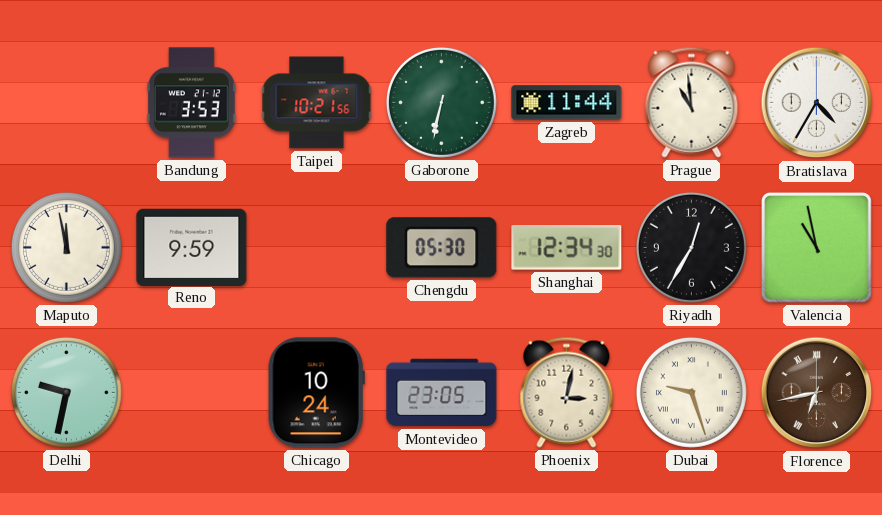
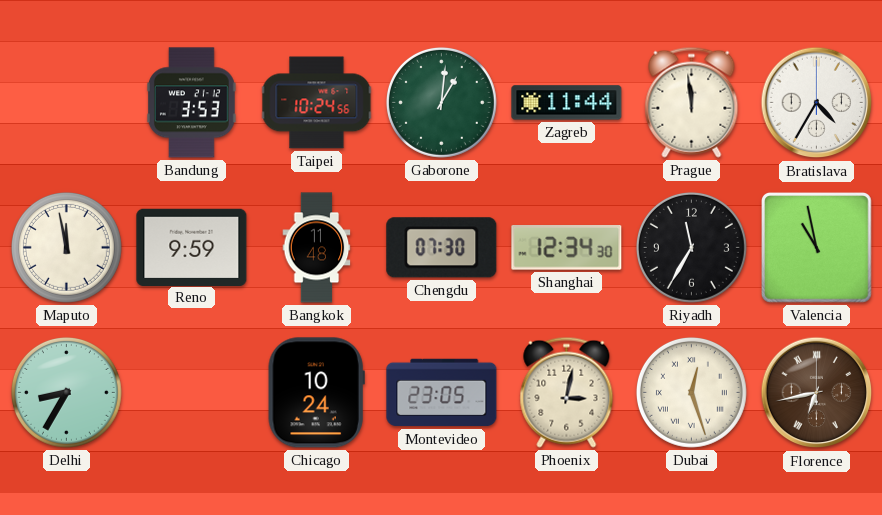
Taipei: 10:21 -> 10:24 (317, 103)
Gaborone: 6:32 -> 1:01 (441, 102)
Prague: 10:59 -> 11:59 (692, 102)
Bangkok: none -> 11:48 (317, 248)
Chengdu: 05:30 -> 07:30 (442, 248)
Riyadh: 12:35 -> 11:35 (691, 247)
Delhi: 9:32 -> 8:35 (66, 392)
Dubai: 9:27 -> 12:27 (691, 392)
